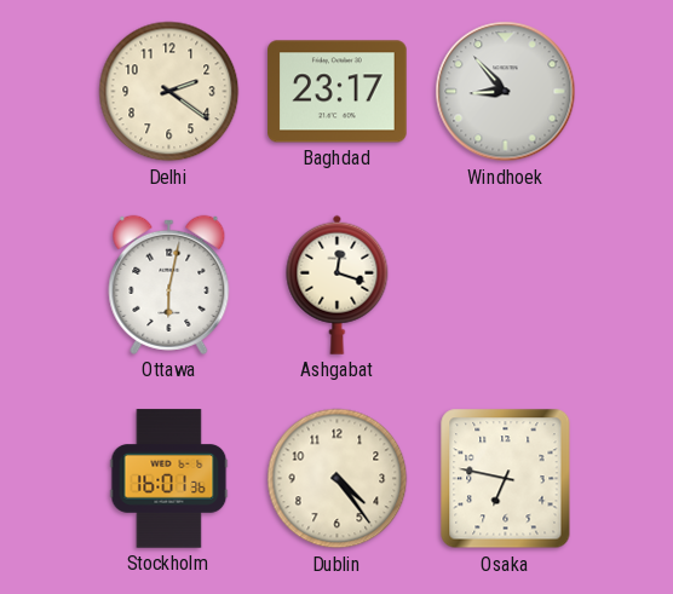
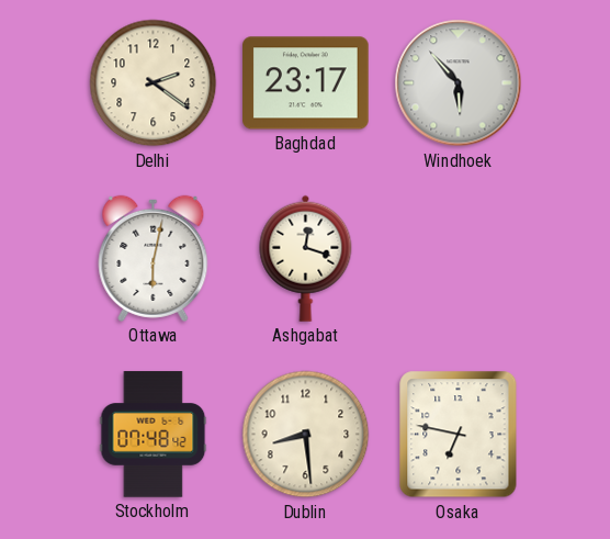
Windhoek: 8:53 -> 5:53 (459, 83)
Stockholm: 16:01 -> 07:48 (154, 435)
Dublin: 4:24 -> 8:29 (306, 435)
